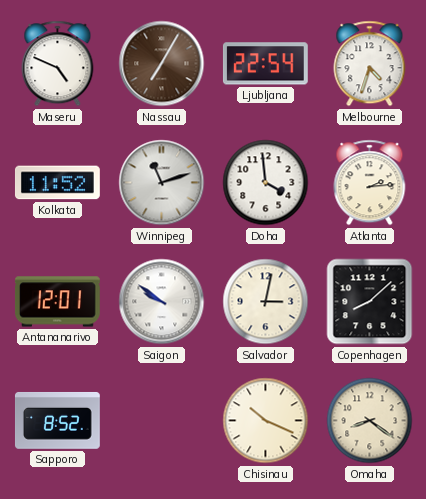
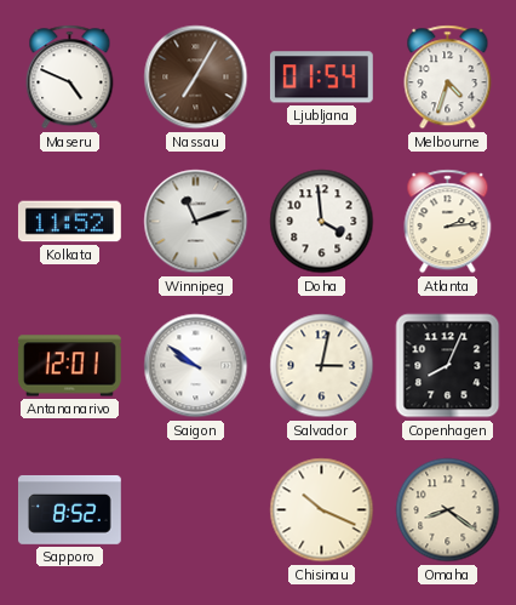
Ljubljana: 22:54 -> 01:54 (321, 78)
Copenhagen: 8:08 -> 8:04 (448, 366)
